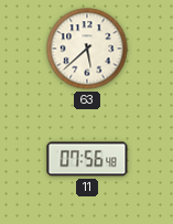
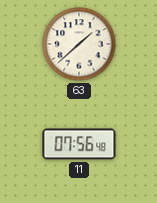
63: 5:38 -> 1:38 (79, 44)
